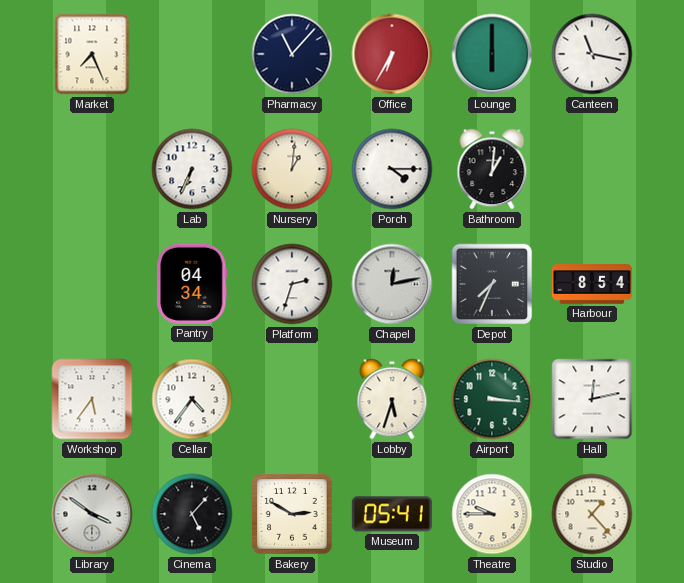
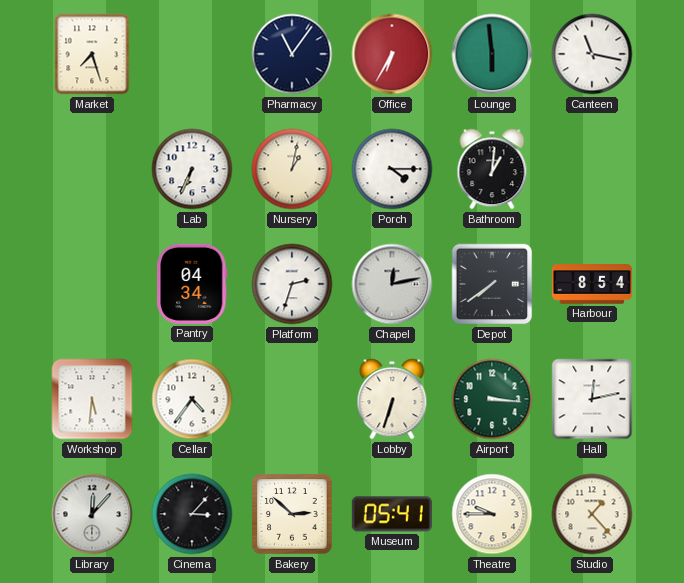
Market: 7:26 -> 7:27 (92, 54)
Pharmacy: 11:07 -> 11:06 (292, 54)
Lounge: 6:00 -> 5:59 (492, 54)
Nursery: 1:01 -> 1:02 (292, 169)
Depot: 7:34 -> 7:39 (492, 284)
Workshop: 5:36 -> 5:31 (92, 399)
Lobby: 5:33 -> 6:33 (392, 399)
Library: 3:51 -> 12:07 (92, 514)
Cinema: 5:07 -> 3:07 (192, 514)
Bakery: 2:50 -> 2:52 (292, 514)
